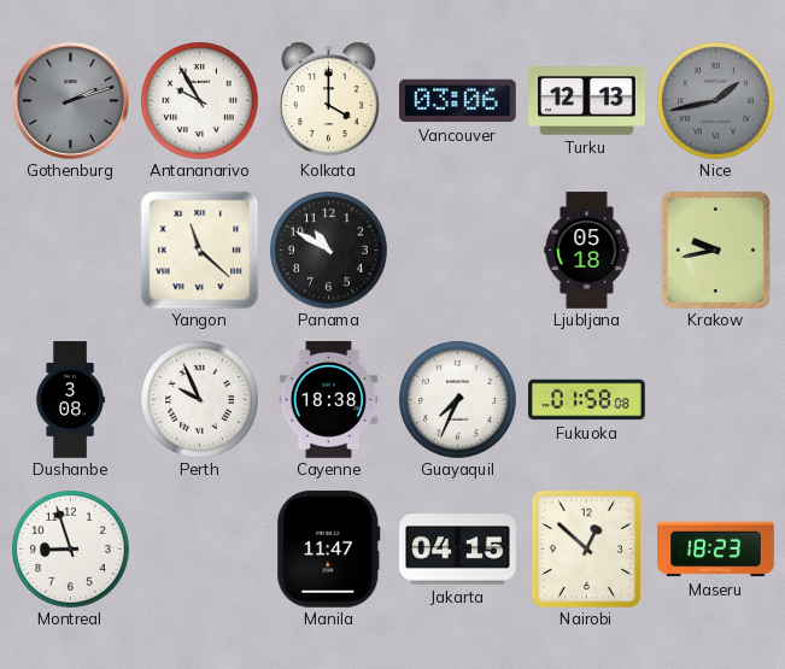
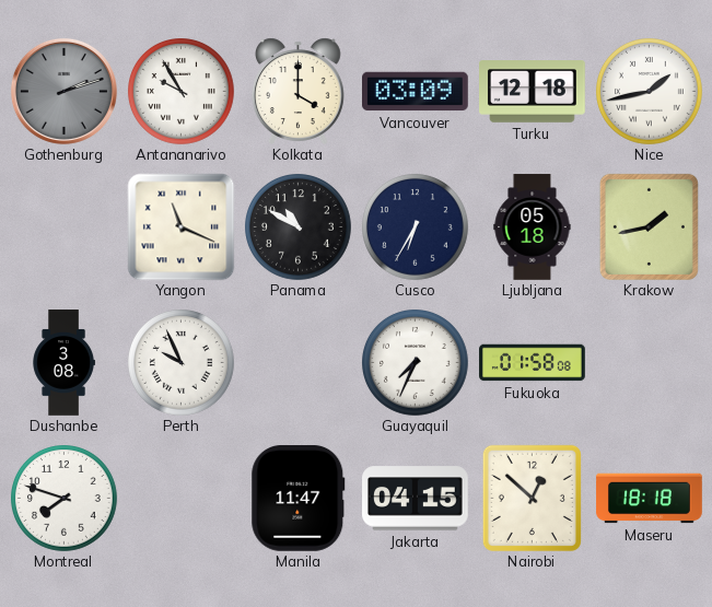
Vancouver: 03:06 -> 03:09 (416, 92)
Turku: 12:13 -> 12:18 (533, 92)
Nice dial: grey -> white (650, 92)
Yangon: 11:22 -> 11:19 (180, 226)
Cusco: none -> 6:35 (416, 227)
Krakow: 9:43 -> 1:43 (649, 226)
Cayenne: 18:38 -> none (329, 400)
Montreal: 8:57 -> 7:48 (65, 499)
Maseru: 18:23 -> 18:18 (650, 499)
